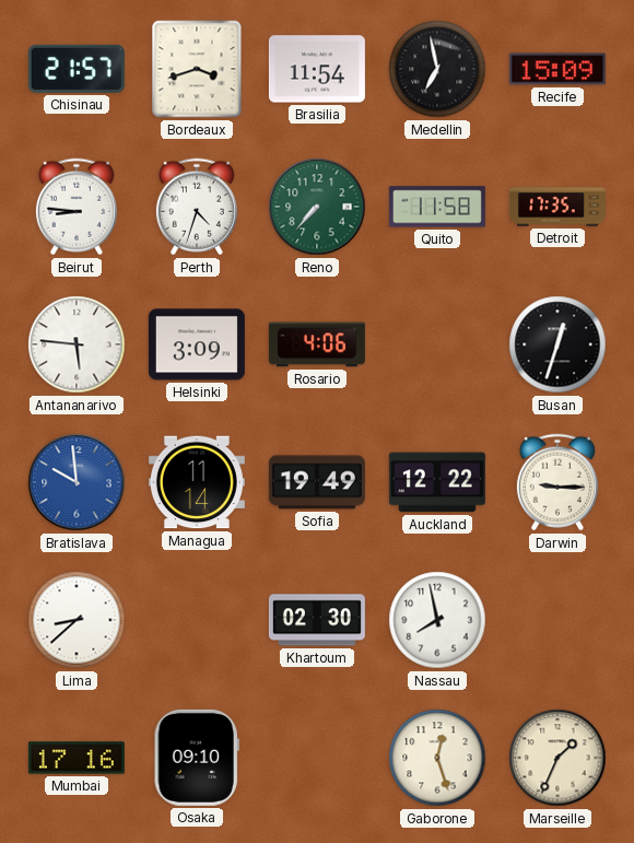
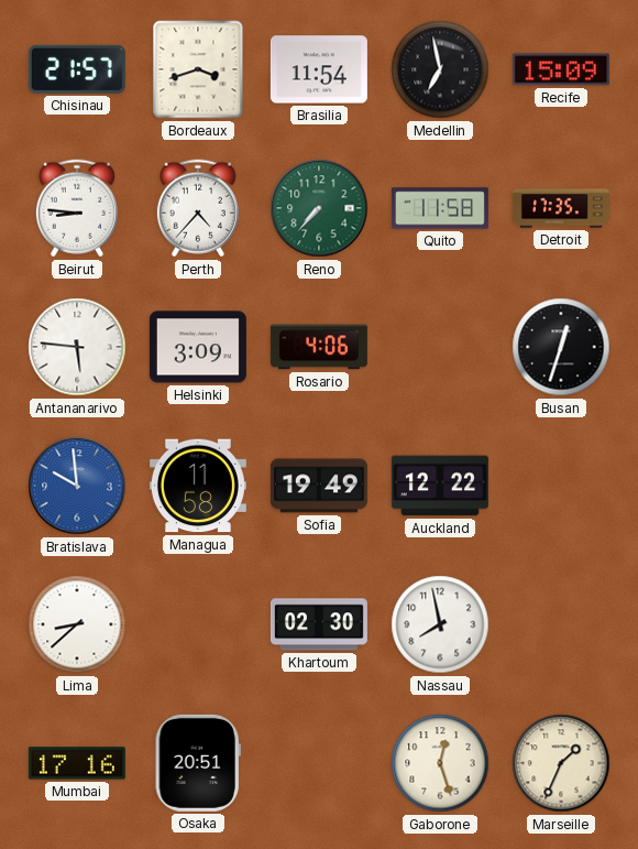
Perth: 4:33 -> 4:37 (198, 208)
Managua: 11:14 -> 11:58 (198, 486)
Darwin: 9:15 -> none (557, 482)
Osaka: 09:10 -> 20:51 (198, 763)
